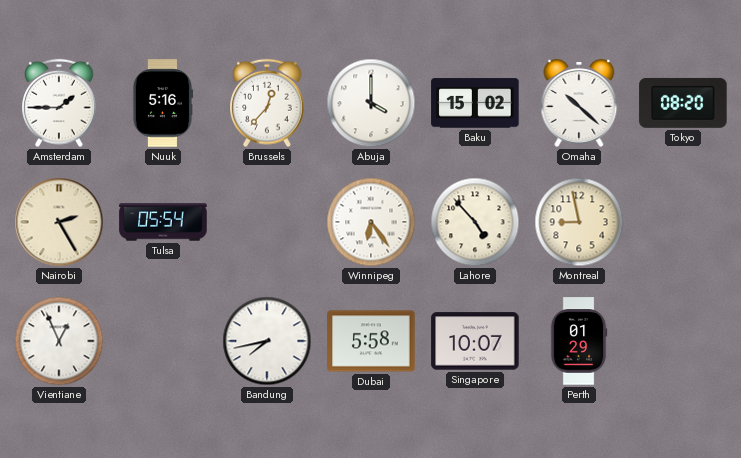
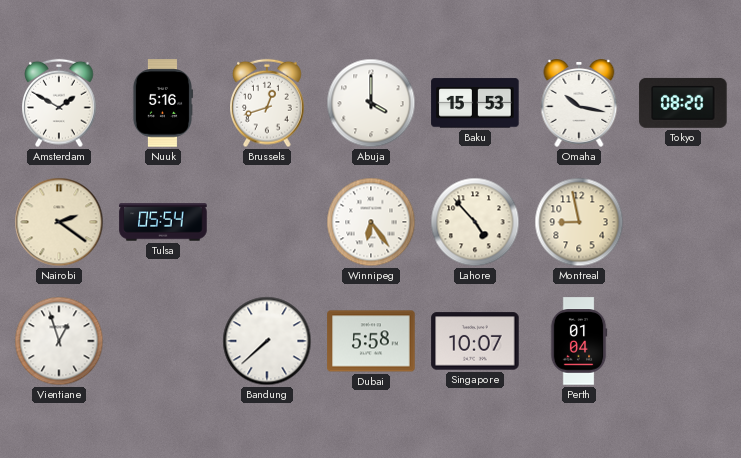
Amsterdam: 1:45 -> 1:50 (59, 103)
Brussels: 12:37 -> 12:42 (267, 103)
Baku: 15:02 -> 15:53 (475, 103)
Omaha: 10:22 -> 10:17 (579, 104)
Nairobi: 2:25 -> 2:21 (59, 222)
Vientiane: 12:56 -> 12:57 (59, 341)
Bandung: 7:43 -> 7:38 (267, 341)
Perth: 01:29 -> 01:04 (579, 341)
